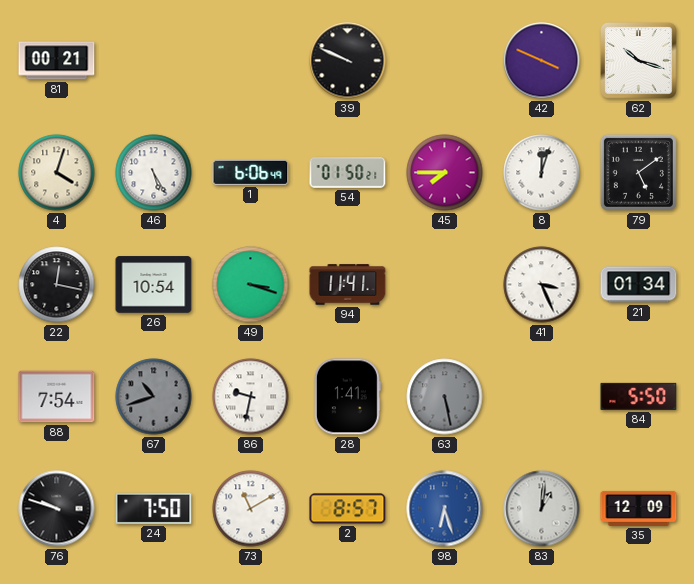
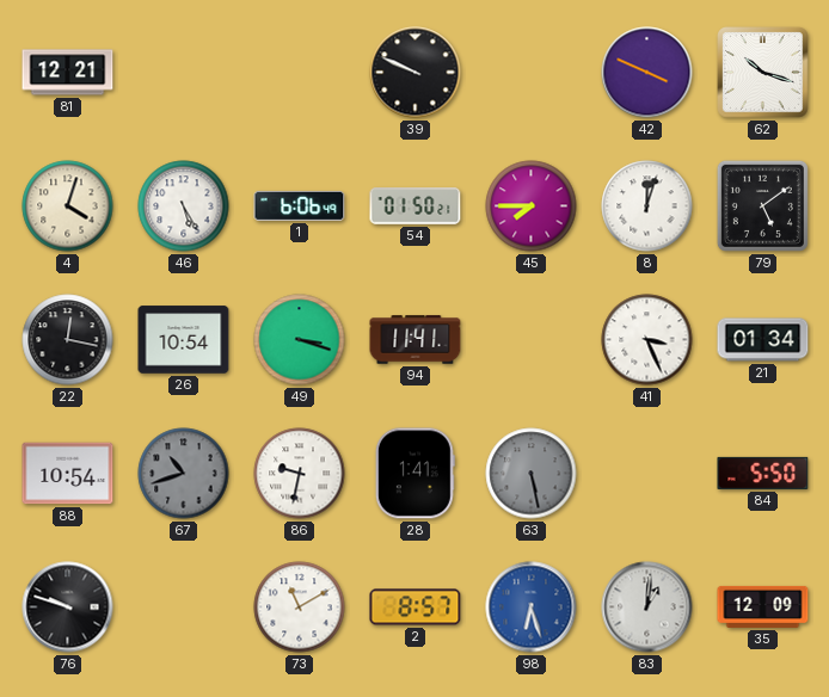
81: 00:21 -> 12:21 (68, 73)
88: 7:54 -> 10:54 (68, 474)
24: 7:50 -> none (154, 508)
